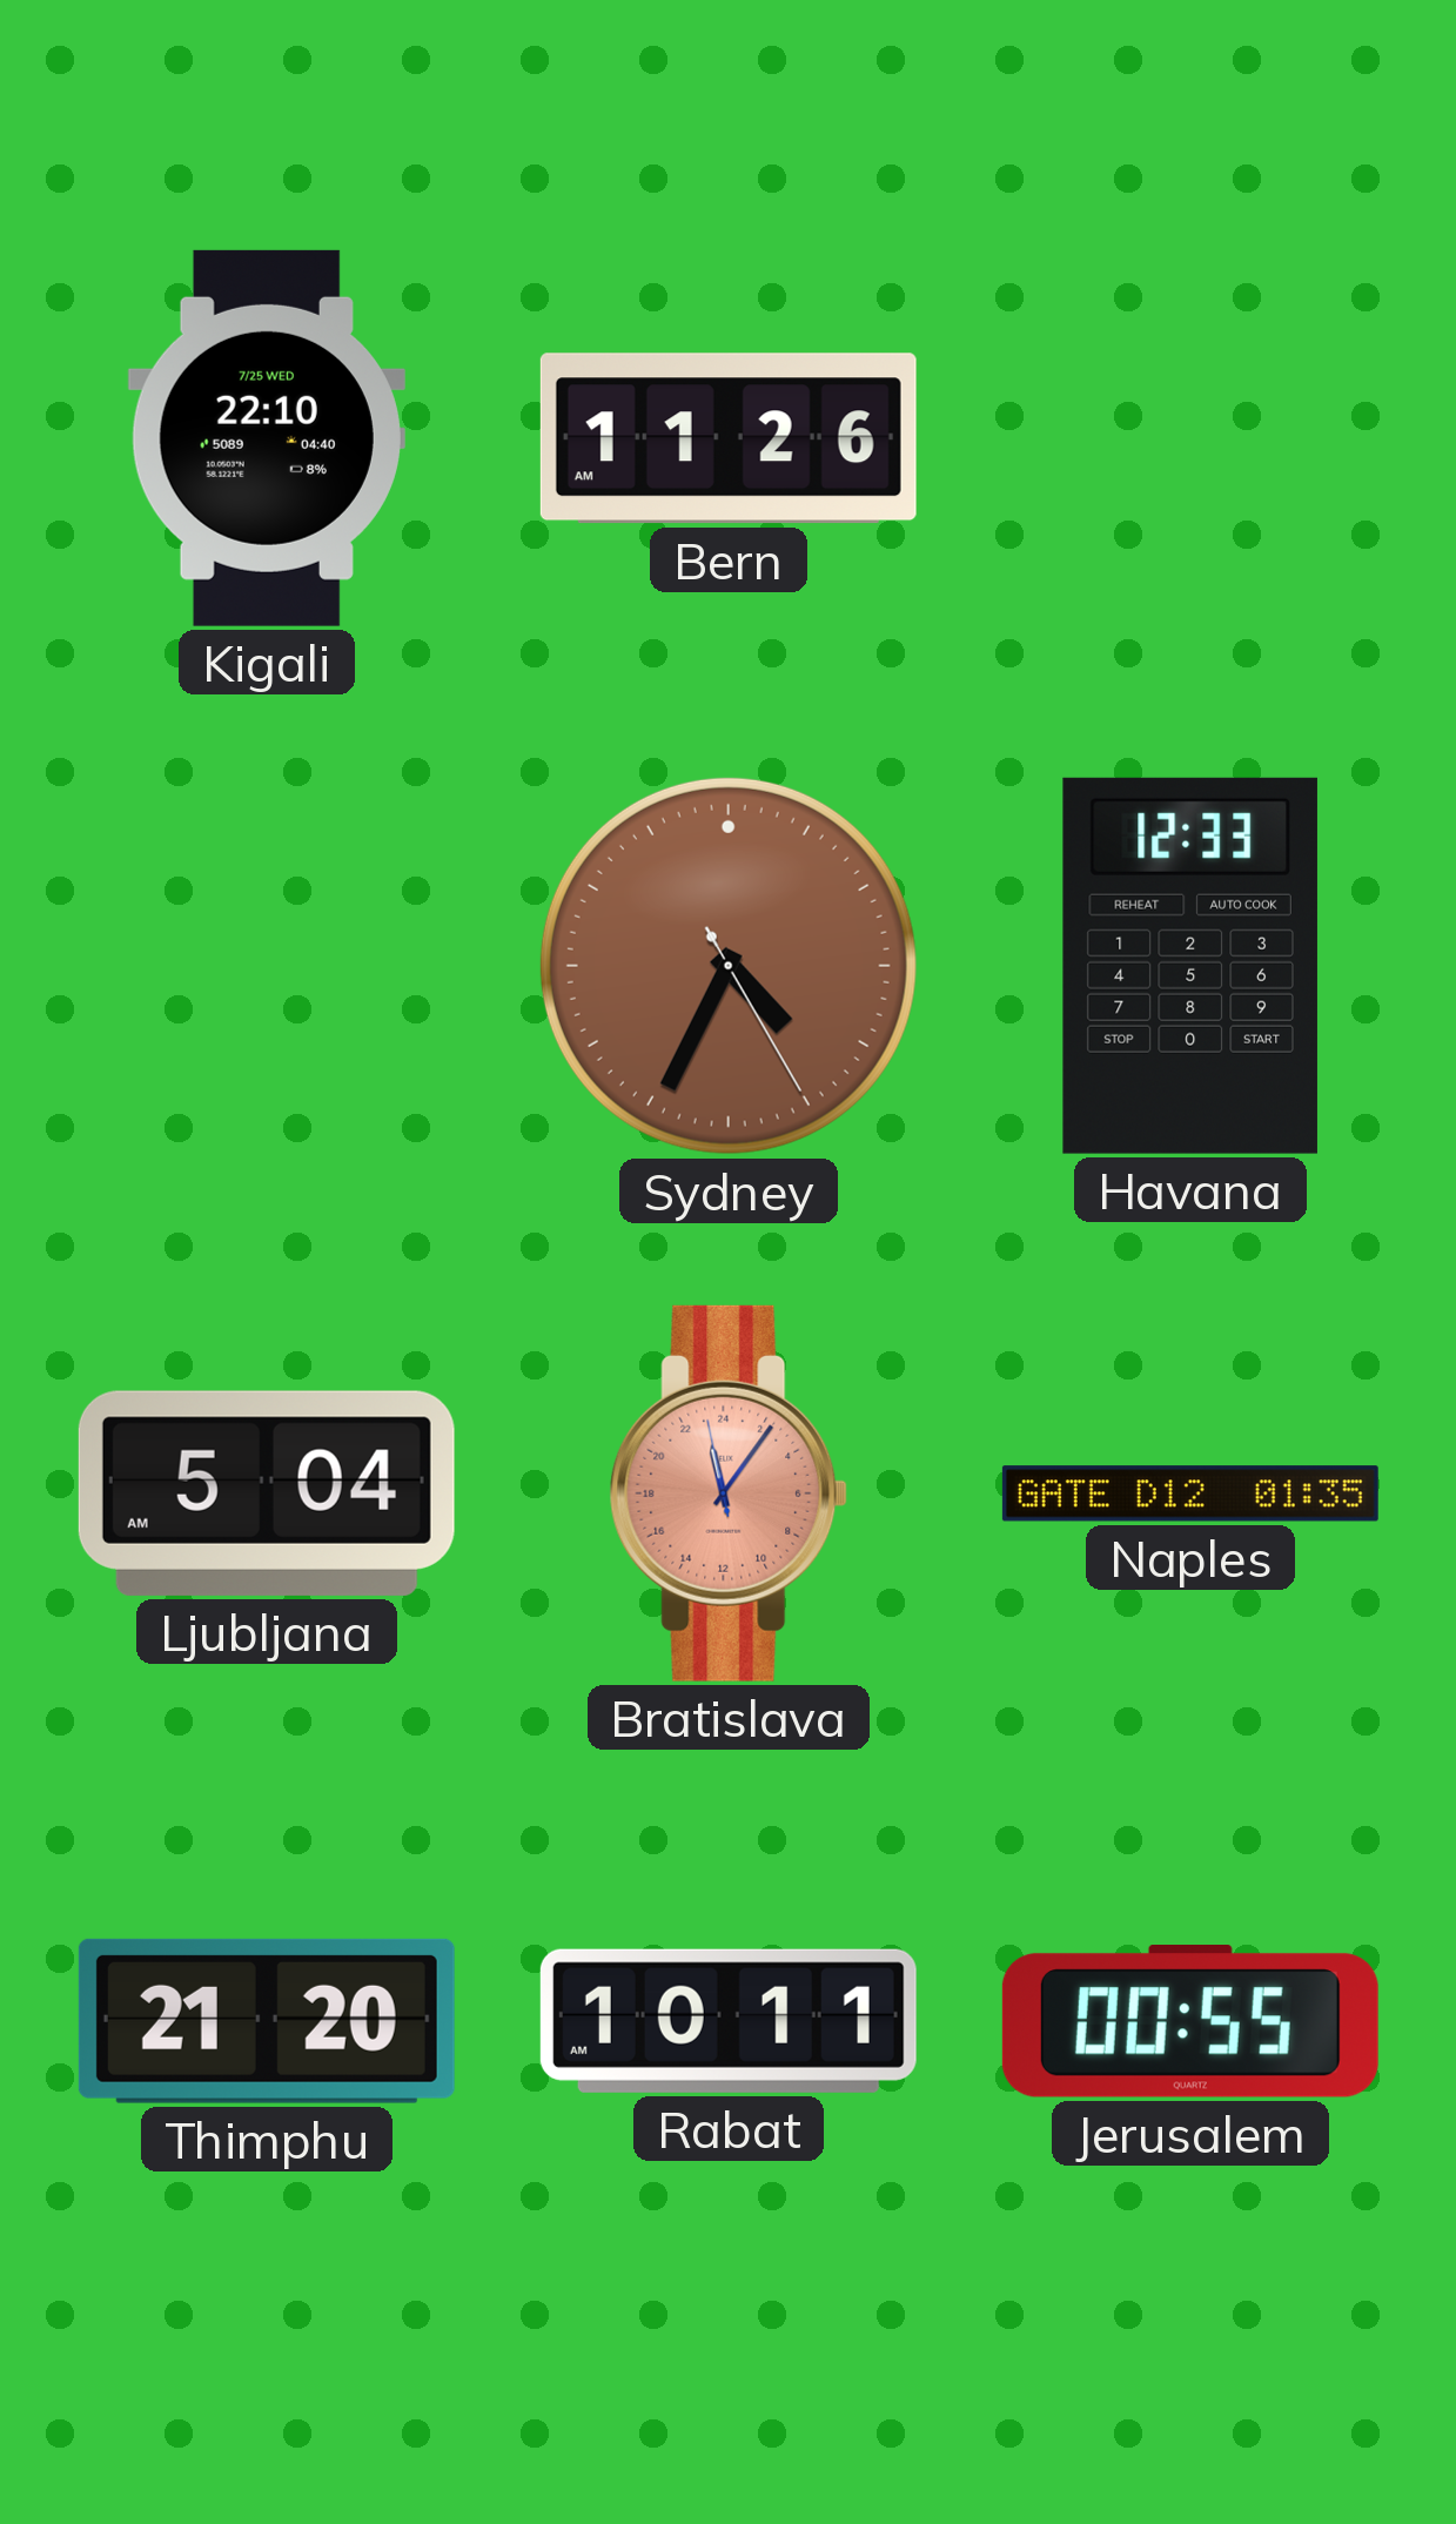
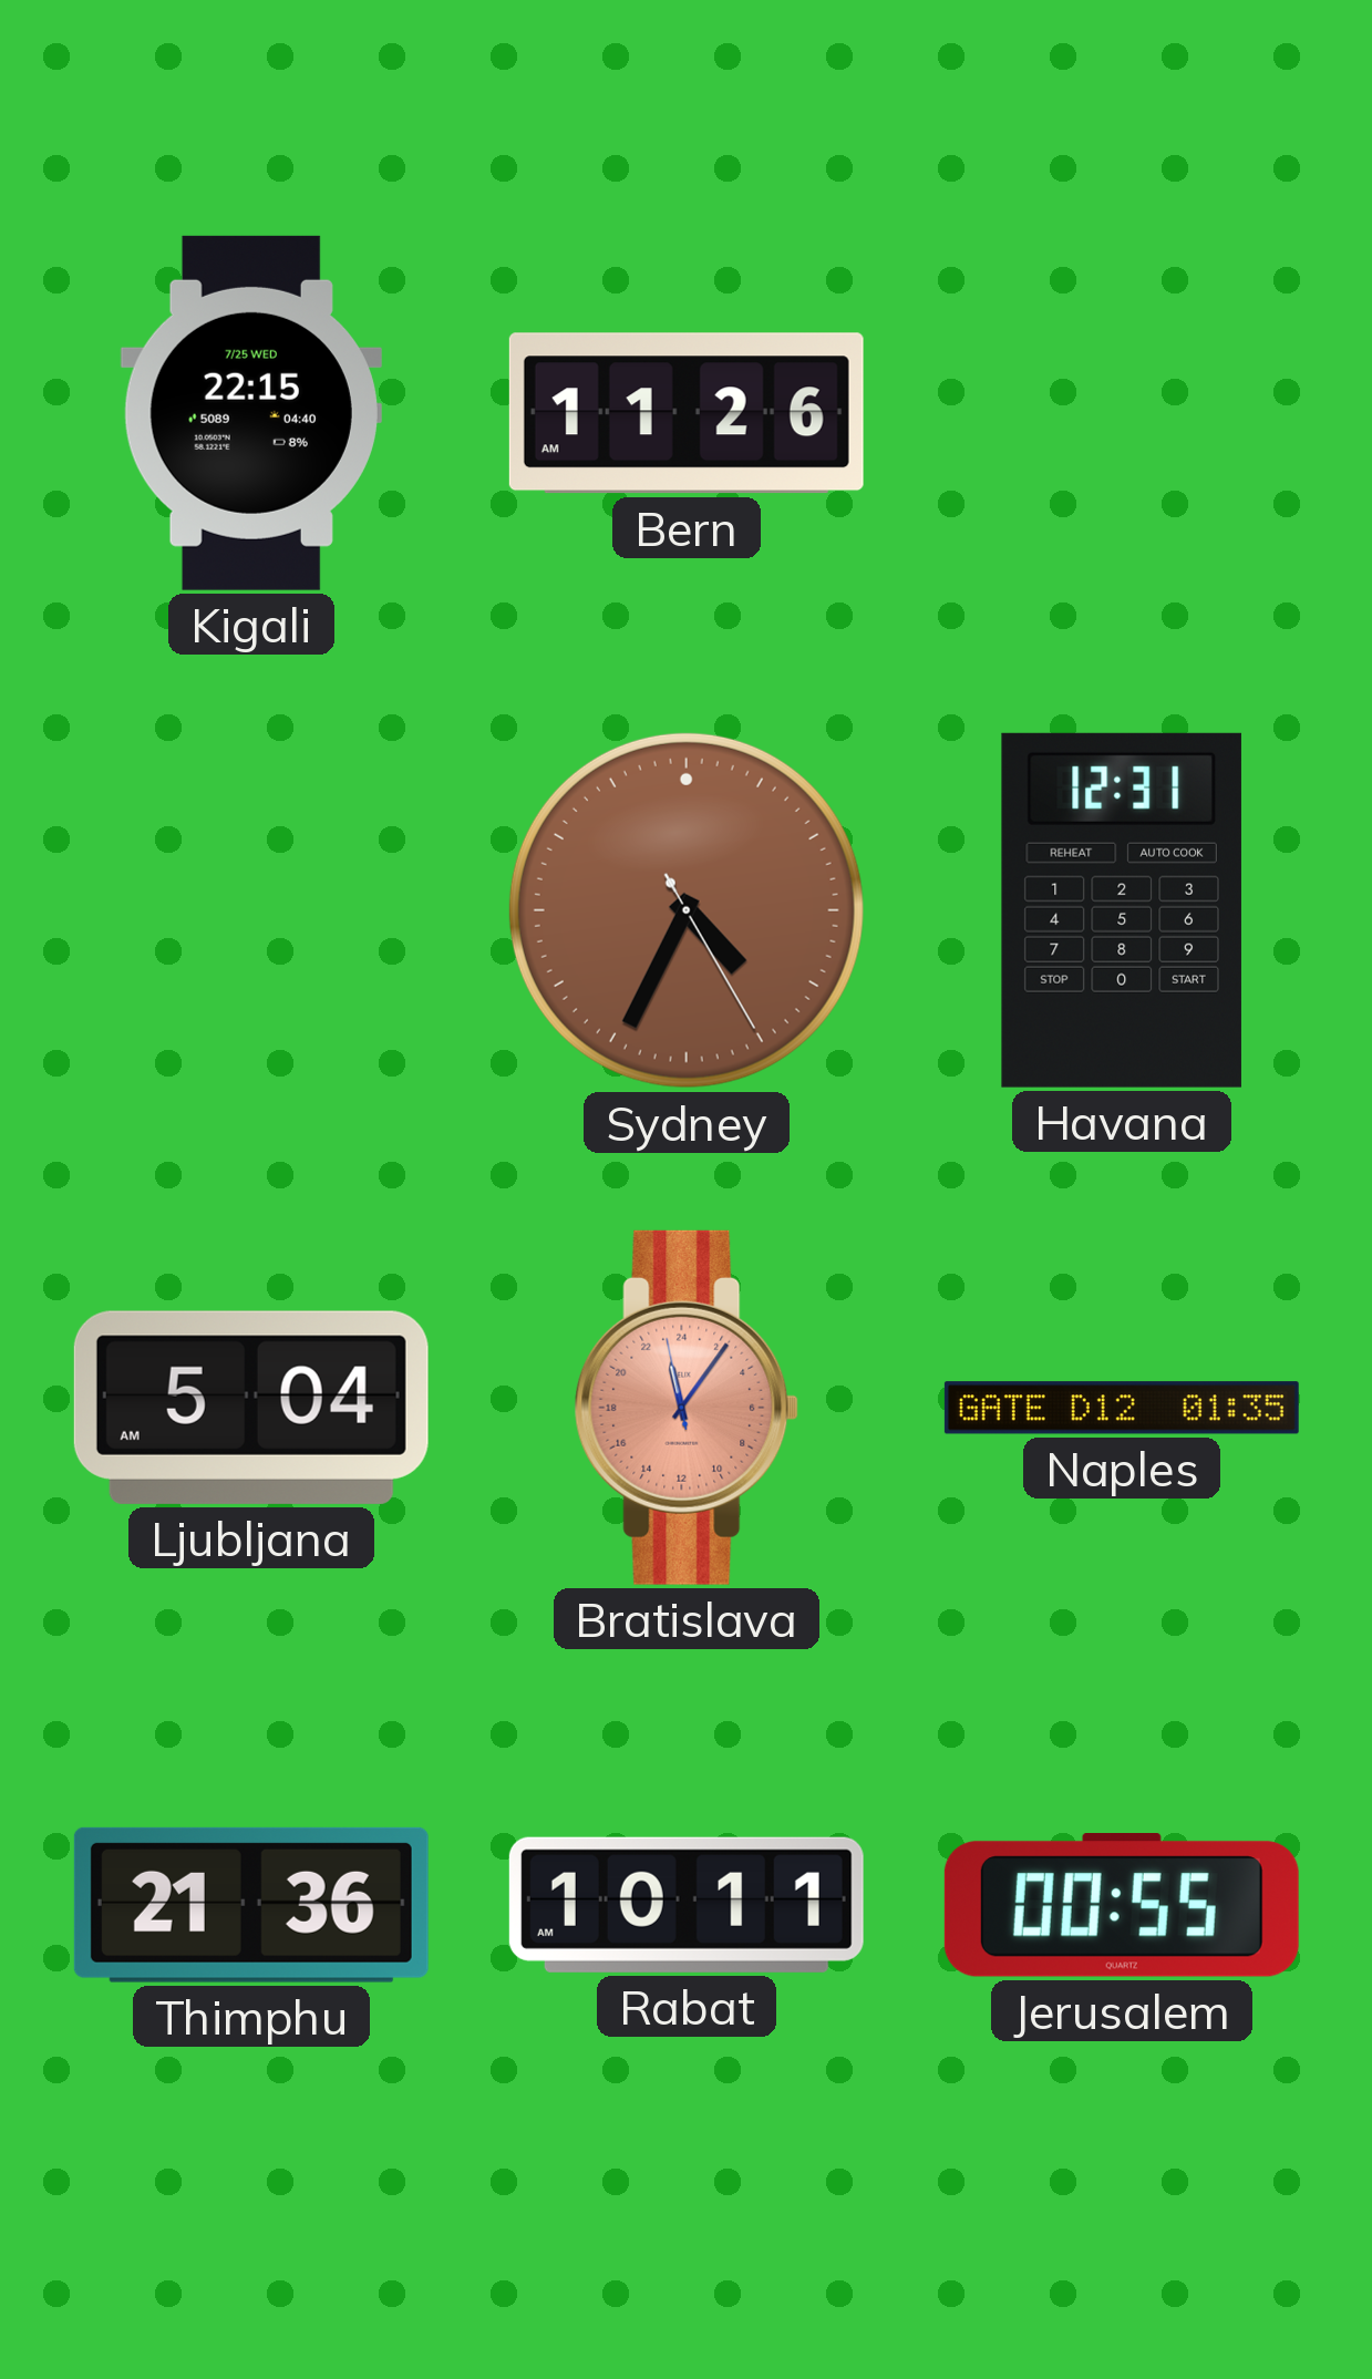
Kigali: 22:10 -> 22:15 (251, 413)
Havana: 12:33 -> 12:31 (1122, 910)
Thimphu: 21:20 -> 21:36 (251, 1905)
